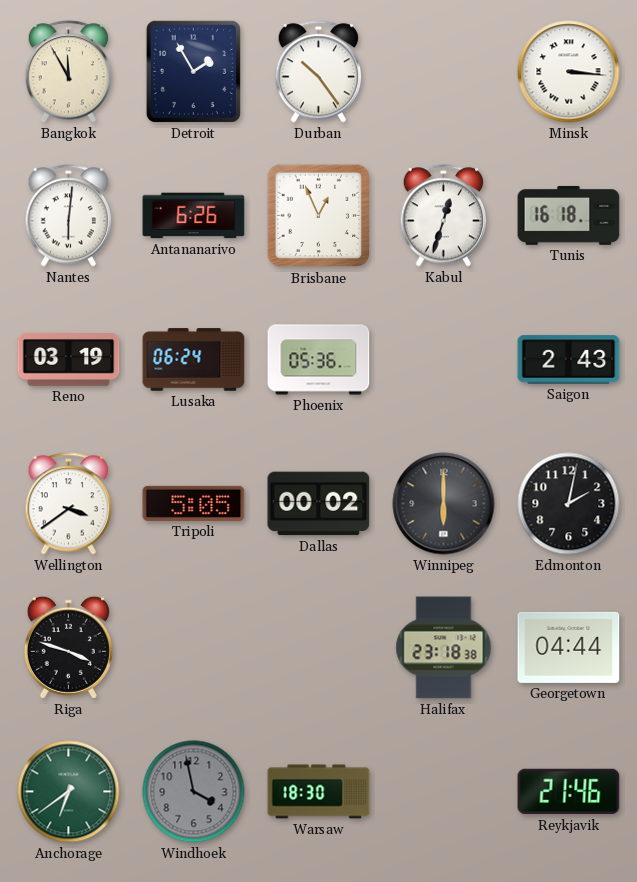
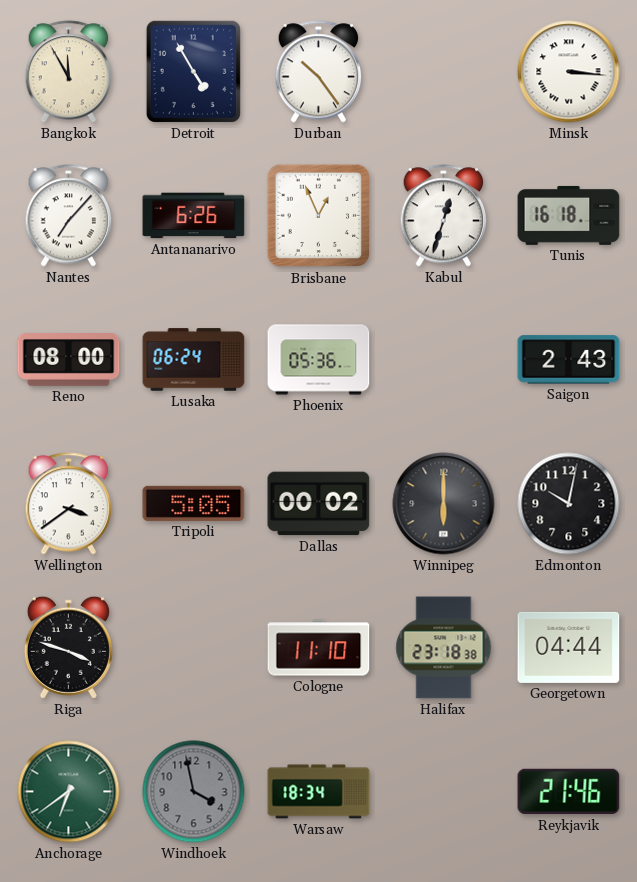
Detroit: 1:55 -> 4:55 (193, 71)
Nantes: 6:01 -> 7:07 (69, 216)
Reno: 03:19 -> 08:00 (69, 360)
Edmonton: 2:02 -> 10:02 (569, 504)
Cologne: none -> 11:10 (319, 648)
Warsaw: 18:30 -> 18:34 (319, 792)
